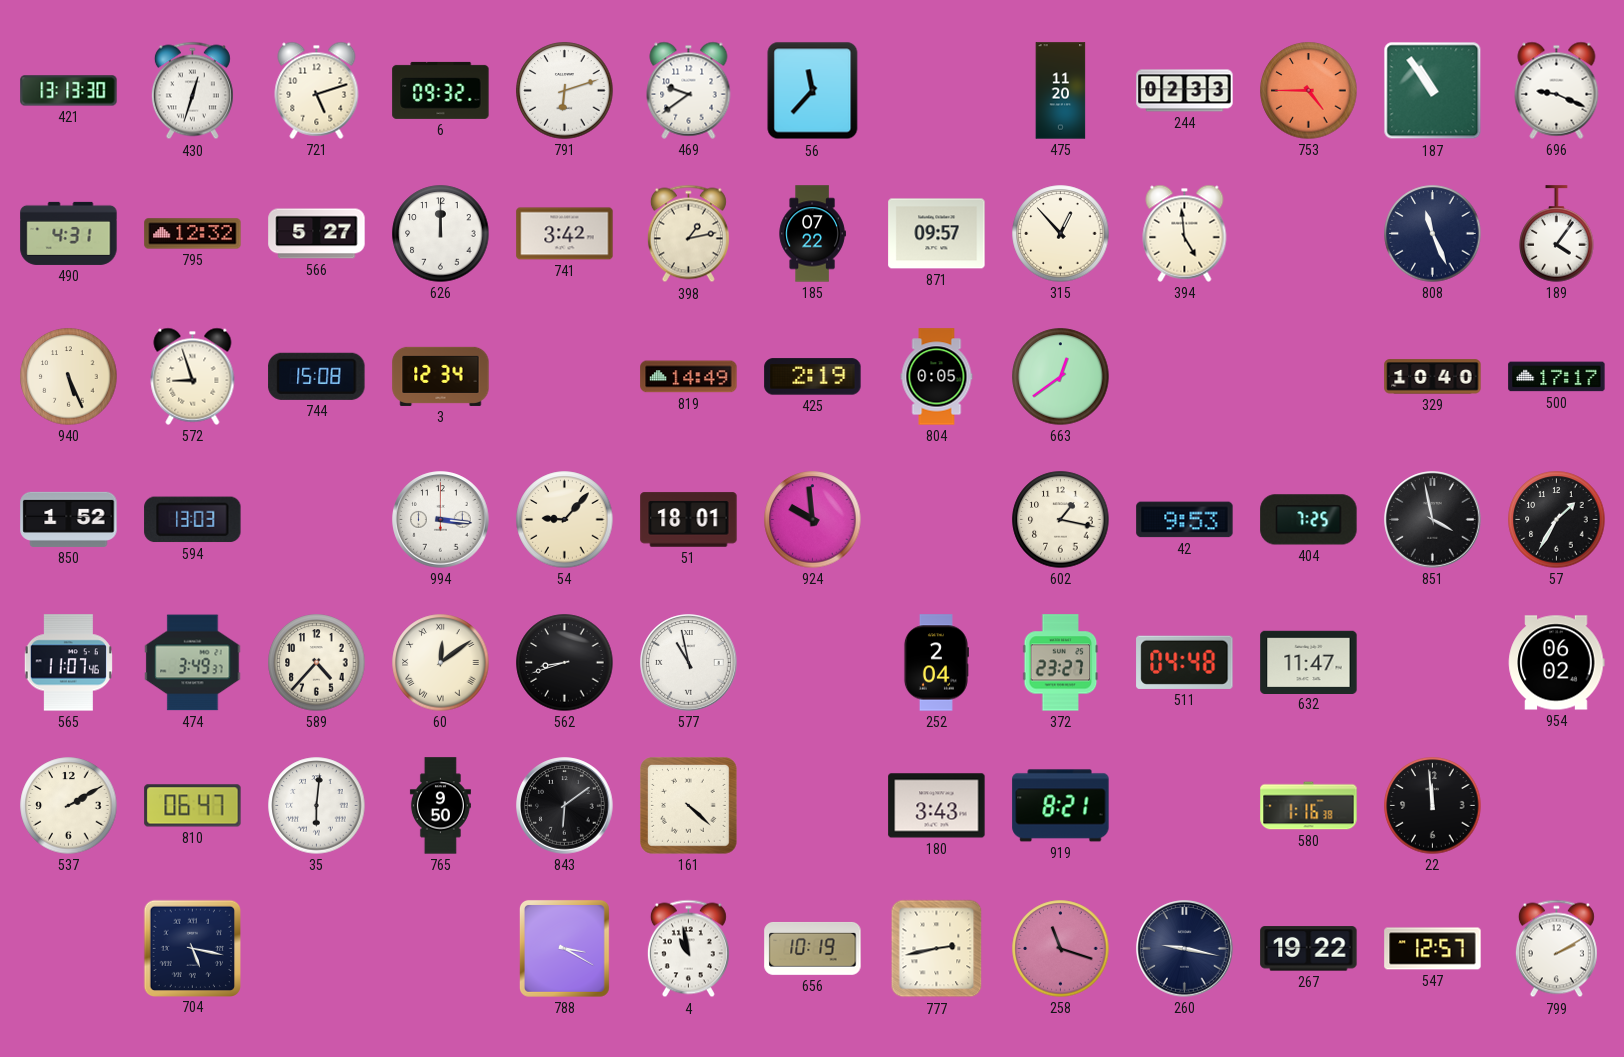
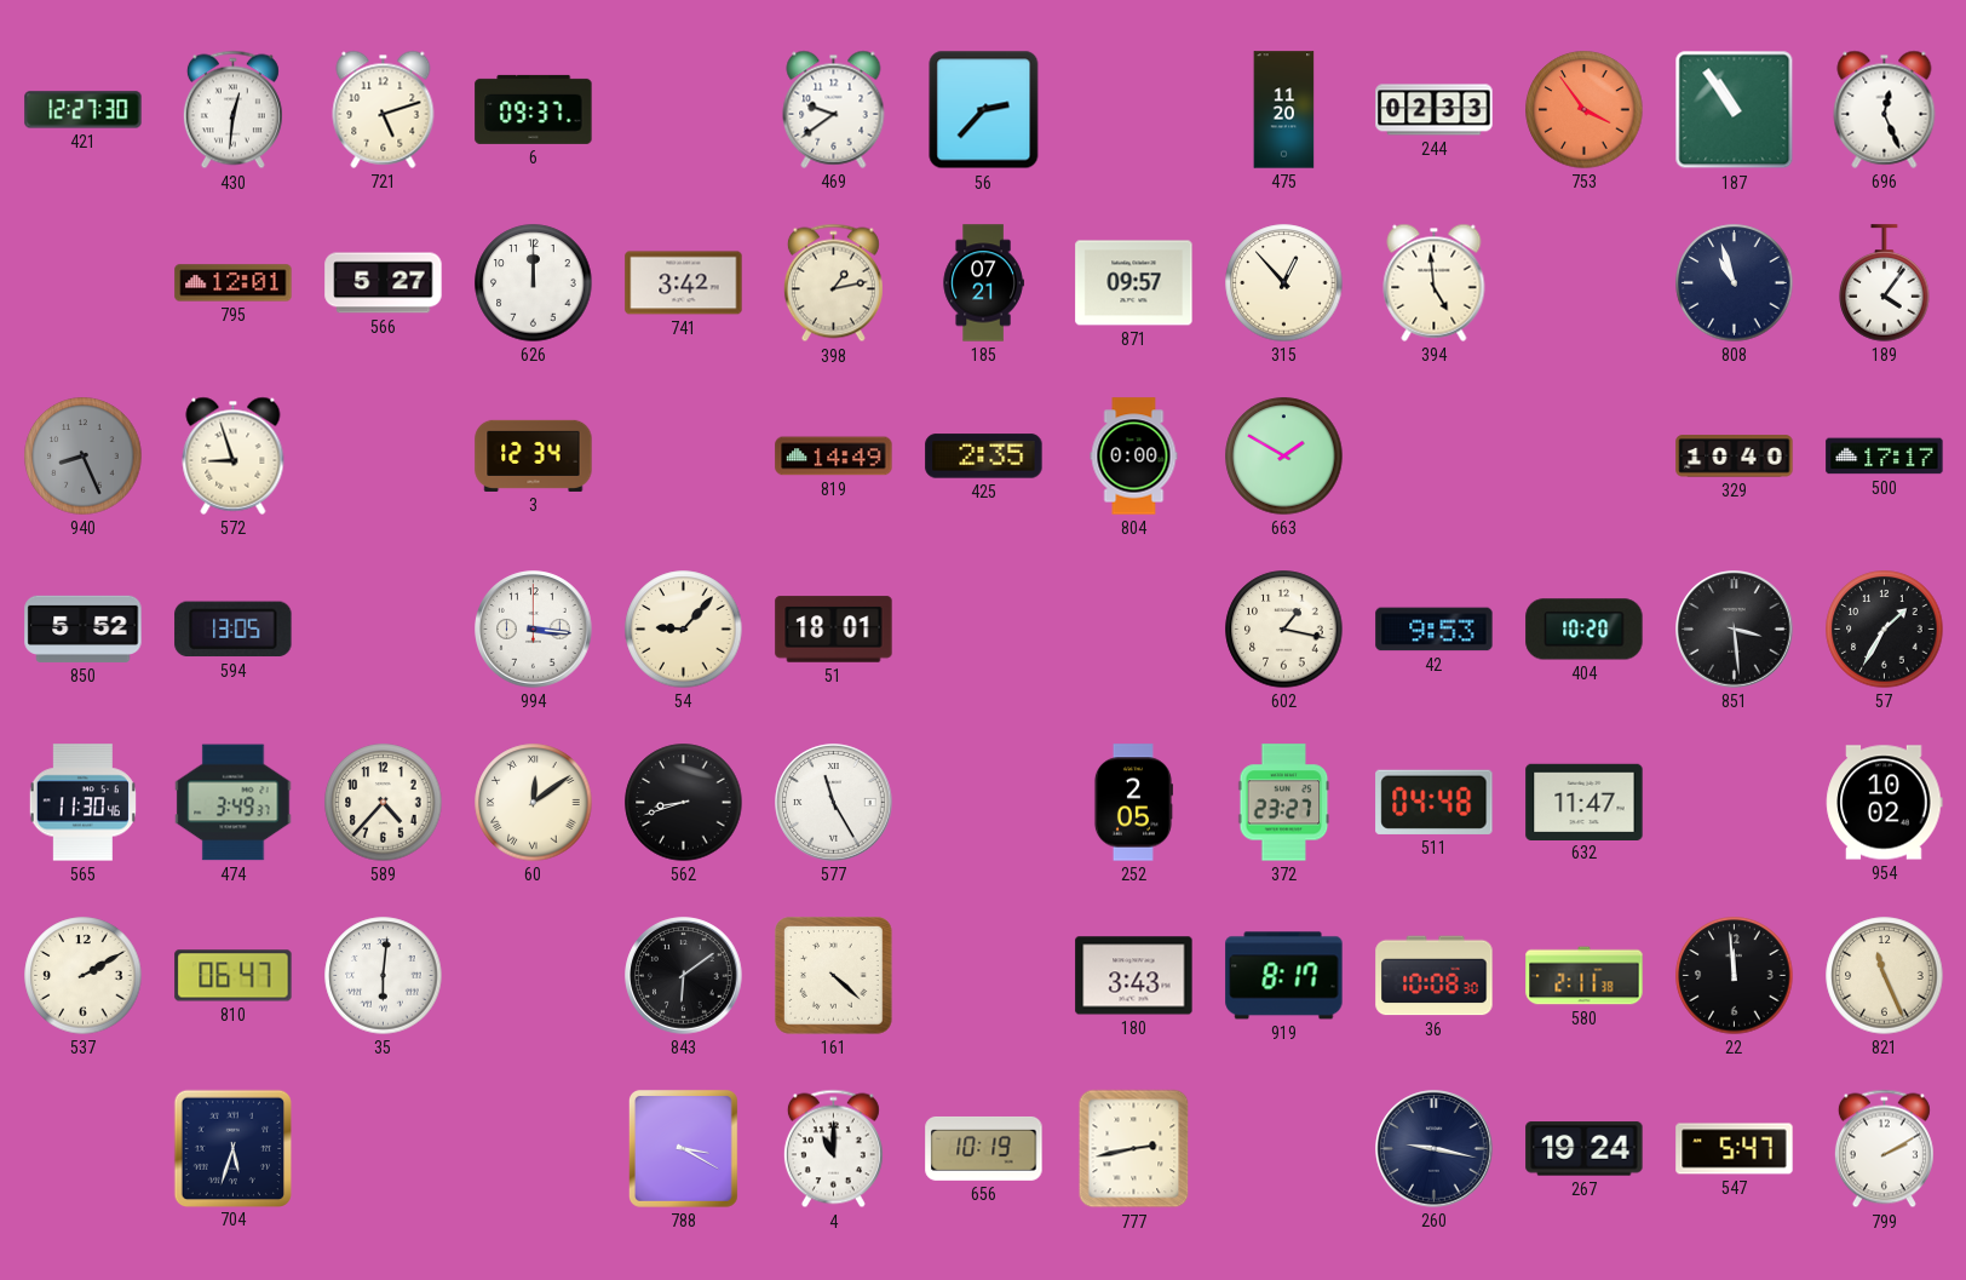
421: 13:13 -> 12:27 (84, 110)
430: 12:33 -> 12:31 (232, 110)
6: 09:32 -> 09:37 (534, 109)
791: 6:12 -> none (565, 91)
56: 11:37 -> 2:37 (984, 110)
753: 4:45 -> 3:54 (1585, 110)
696: 9:19 -> 12:26 (1885, 109)
490: 4:31 -> none (69, 233)
795: 12:32 -> 12:01 (234, 283)
185: 07:22 -> 07:21 (983, 283)
808: 11:26 -> 10:57 (1735, 283)
940: 5:26 -> 8:26 (84, 457)
940 dial: cream -> grey (84, 457)
744: 15:08 -> none (317, 376)
425: 2:19 -> 2:35 (984, 457)
804: 0:05 -> 0:00 (1134, 457)
663: 12:39 -> 1:50 (1284, 457)
850: 1:52 -> 5:52 (84, 628)
594: 13:03 -> 13:05 (234, 630)
924: 9:59 -> none (813, 520)
404: 7:25 -> 10:20 (1585, 630)
851: 3:58 -> 3:29 (1735, 630)
565: 11:07 -> 11:30 (82, 803)
577: 10:58 -> 11:25 (834, 803)
252: 2:04 -> 2:05 (1133, 803)
954: 06:02 -> 10:02 (1885, 803)
765: 9:50 -> none (440, 806)
919: 8:21 -> 8:17 (1284, 976)
36: none -> 10:08 (1435, 976)
580: 1:16 -> 2:11 (1585, 976)
821: none -> 11:26 (1885, 976)
704: 5:17 -> 5:33 (232, 1148)
4: 10:58 -> 11:00 (833, 1149)
258: 11:18 -> none (1061, 949)
267: 19:22 -> 19:24 (1585, 1149)
547: 12:57 -> 5:47 (1735, 1149)
